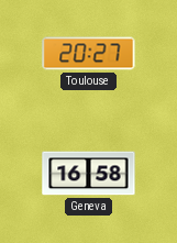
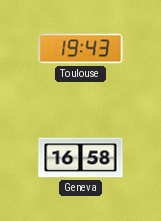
Toulouse: 20:27 -> 19:43 (81, 49)
